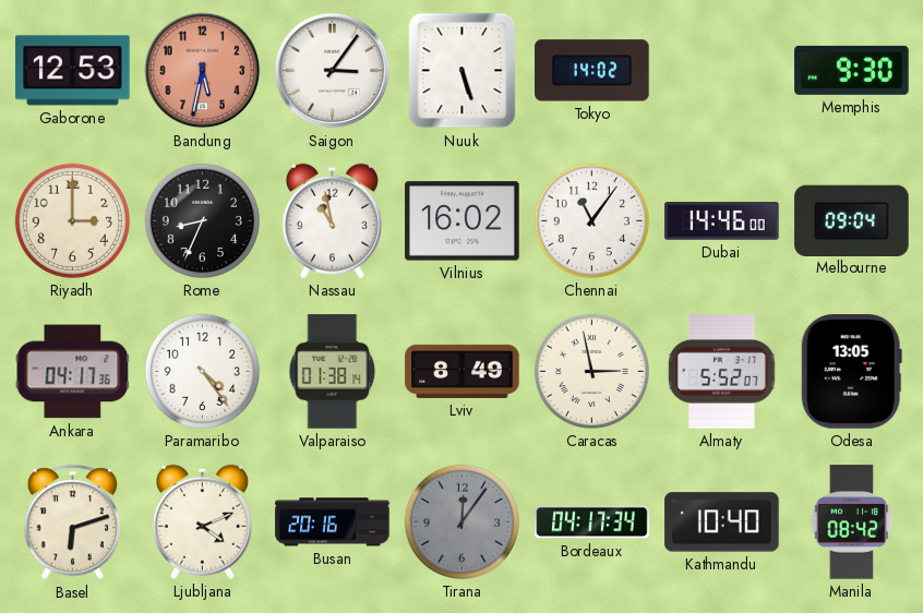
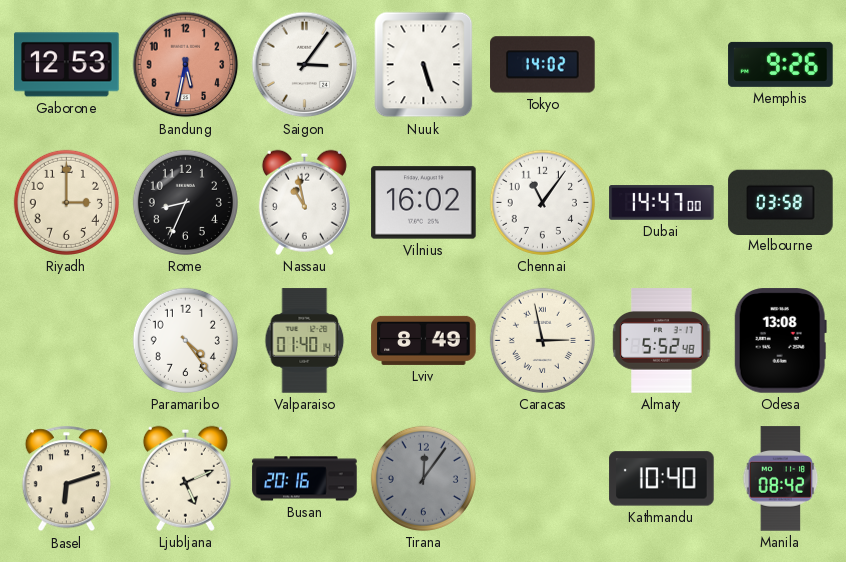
Memphis: 9:30 -> 9:26 (781, 64)
Dubai: 14:46 -> 14:47 (662, 203)
Melbourne: 09:04 -> 03:58 (781, 202)
Ankara: 04:17 -> none (73, 372)
Valparaiso: 01:38 -> 01:40 (305, 341)
Almaty: 5:52:07 -> 5:52:48 (662, 341)
Odesa: 13:05 -> 13:08 (780, 341)
Ljubljana: 4:11 -> 5:11 (185, 478)
Bordeaux: 04:17 -> none (592, 522)
